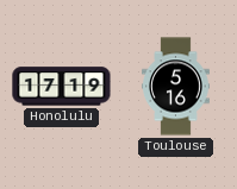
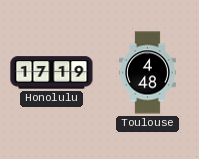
Toulouse: 5:16 -> 4:48 (148, 73)
